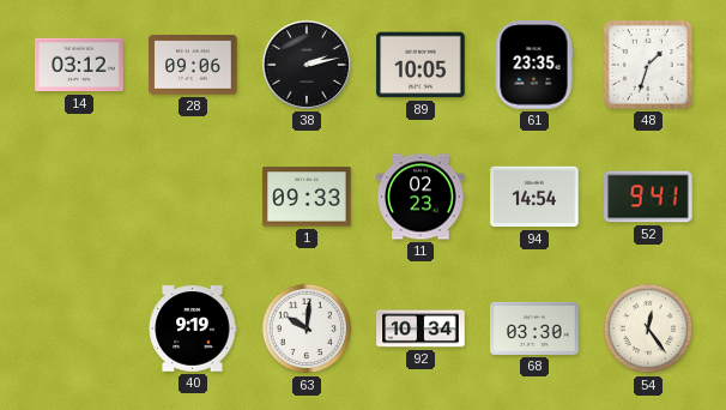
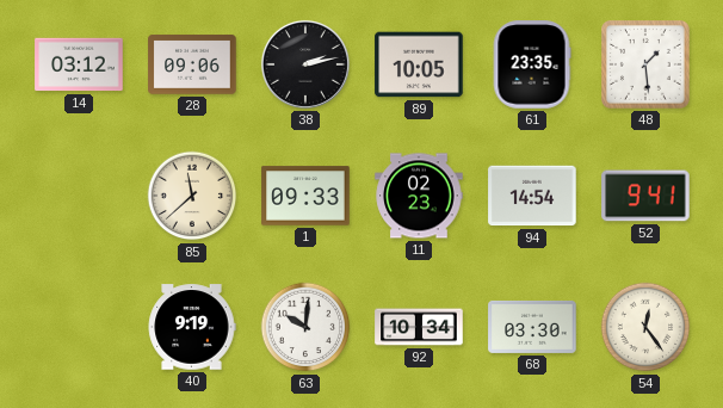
48: 1:33 -> 1:29 (647, 66)
85: none -> 11:38 (192, 196)
